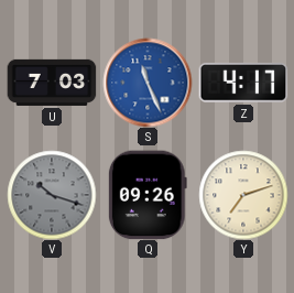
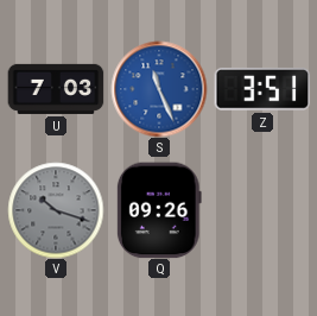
Z: 4:17 -> 3:51 (262, 89)
Y: 7:12 -> none (243, 195)
